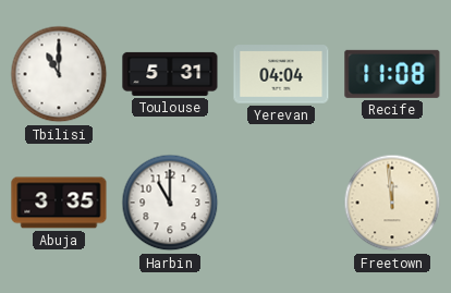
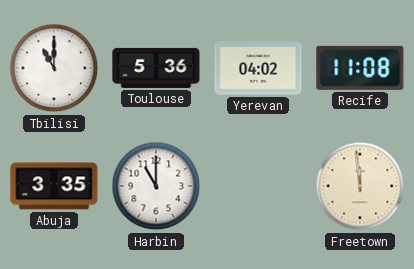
Toulouse: 5:31 -> 5:36 (156, 68)
Yerevan: 04:04 -> 04:02 (258, 68)
